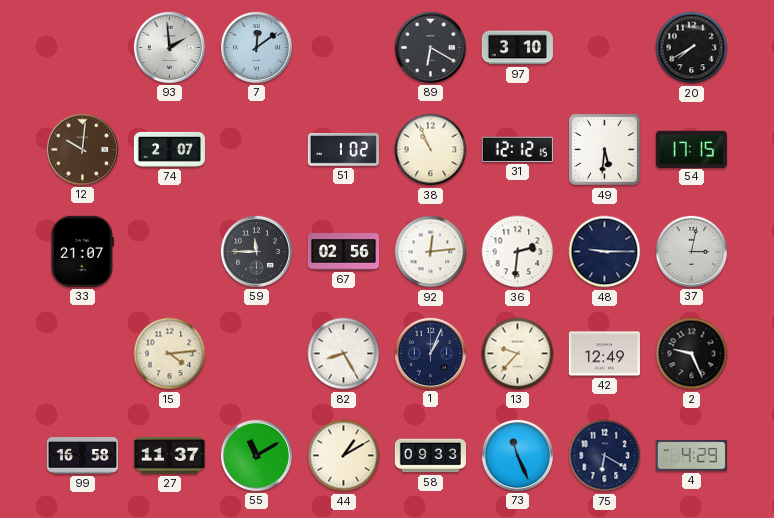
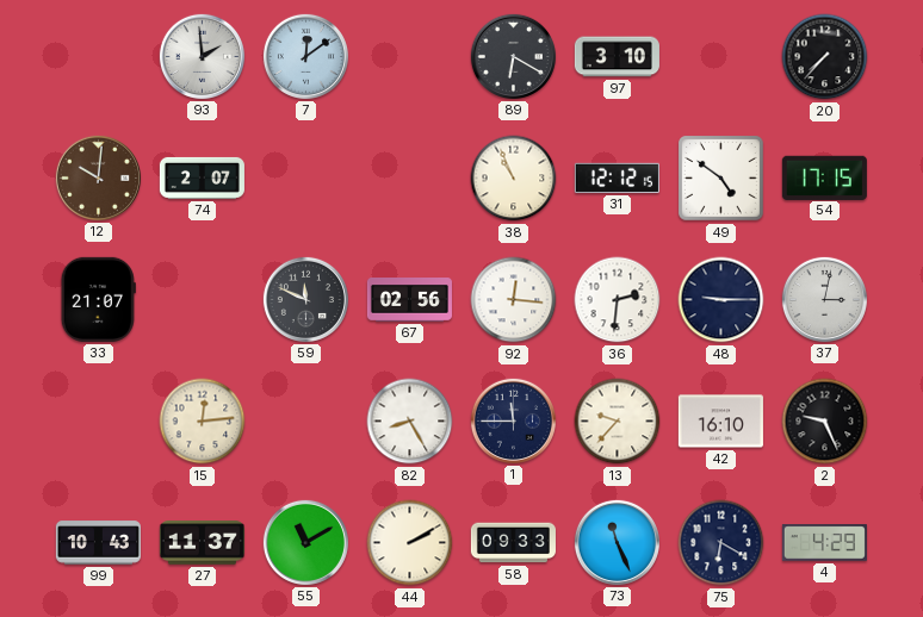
20: 7:40 -> 7:37 (825, 57)
51: 1:02 -> none (343, 149)
49: 5:31 -> 4:51 (721, 179)
59: 11:45 -> 11:49 (305, 299)
92: 12:14 -> 12:16 (514, 300)
15: 4:14 -> 12:14 (203, 422)
1: 1:04 -> 11:45 (513, 420)
42: 12:49 -> 16:10 (720, 422)
99: 16:58 -> 10:43 (98, 543)
44: 1:10 -> 2:10 (410, 543)
